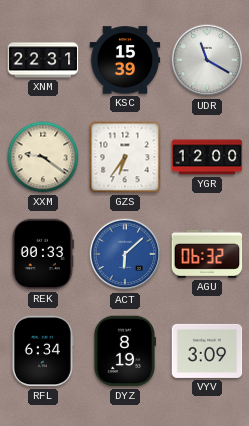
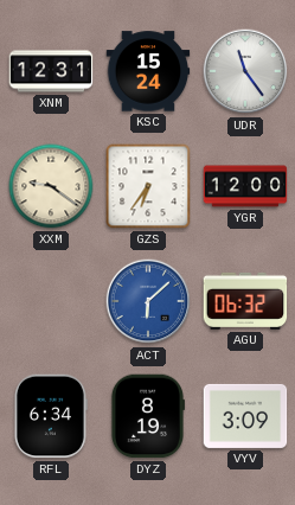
XNM: 22:31 -> 12:31 (51, 71)
KSC: 15:39 -> 15:24 (148, 71)
UDR: 11:20 -> 11:24 (245, 71)
REK: 00:33 -> none (43, 254)
